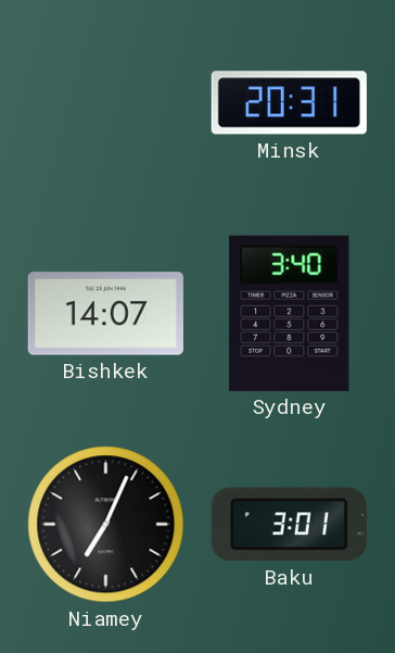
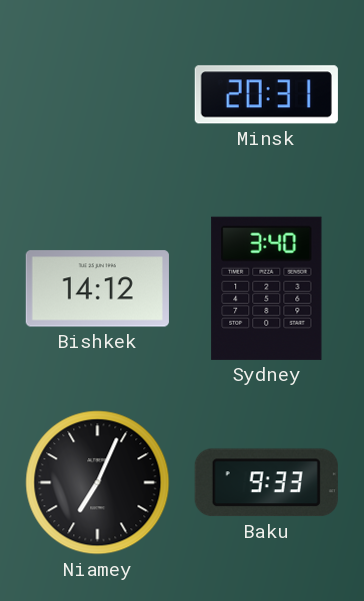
Bishkek: 14:07 -> 14:12 (97, 289)
Baku: 3:01 -> 9:33 (266, 483)
